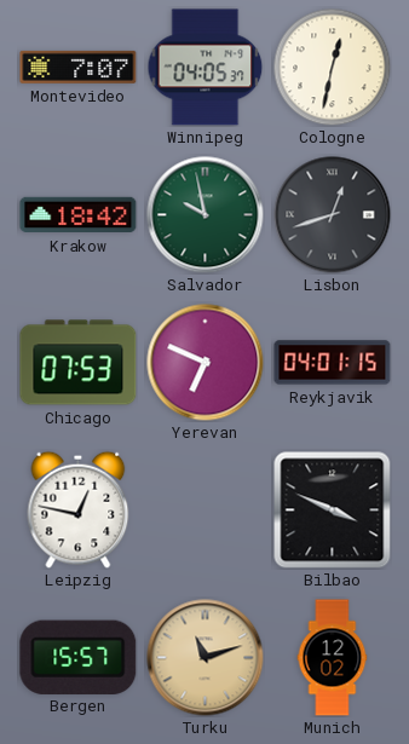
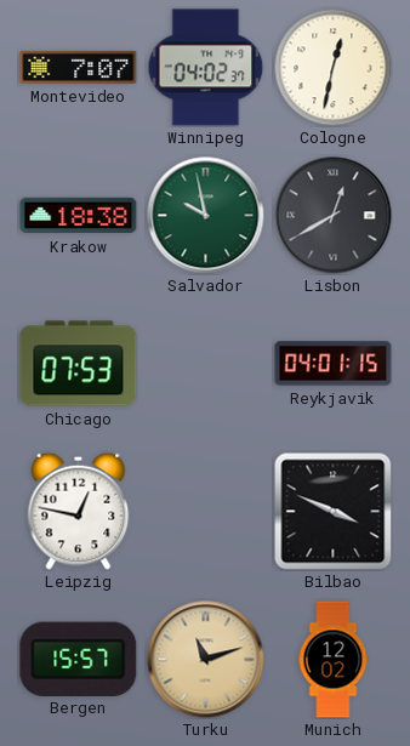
Winnipeg: 04:05 -> 04:02 (206, 68)
Krakow: 18:42 -> 18:38 (79, 216)
Lisbon: 12:42 -> 12:40 (334, 216)
Yerevan: 6:49 -> none (206, 363)
